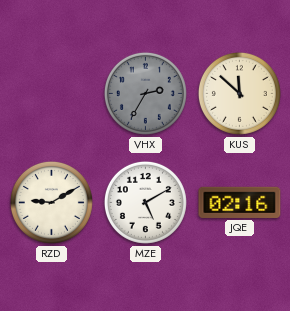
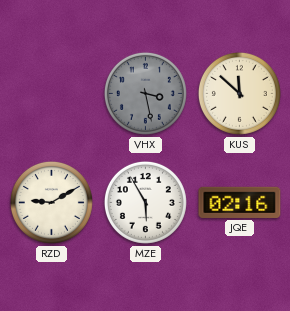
VHX: 2:35 -> 3:28 (145, 93)
MZE: 5:10 -> 5:55 (145, 202)
